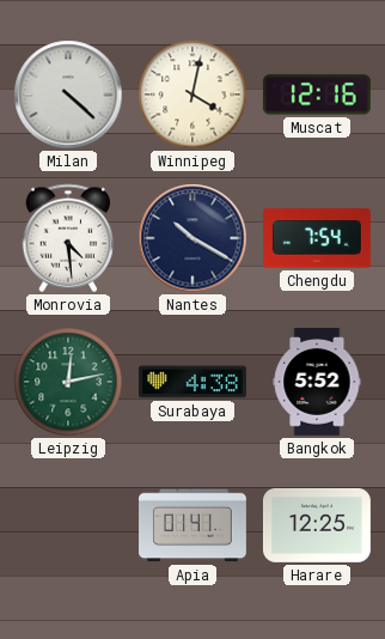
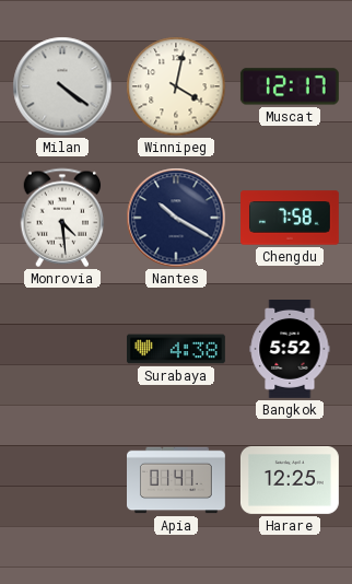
Milan: 4:22 -> 4:21 (62, 86)
Muscat: 12:16 -> 12:17 (290, 86)
Chengdu: 7:54 -> 7:58 (291, 218)
Leipzig: 12:13 -> none (68, 382)
